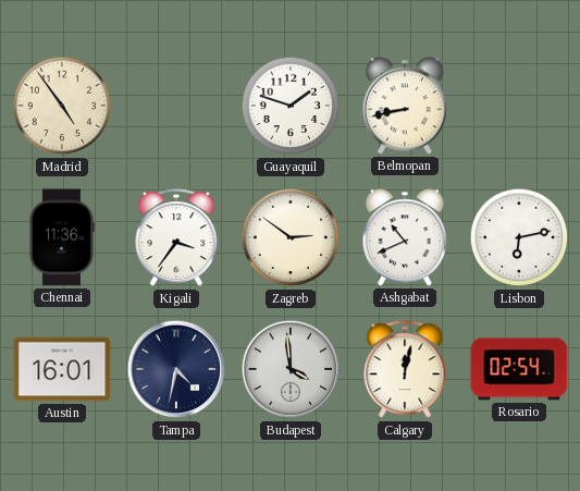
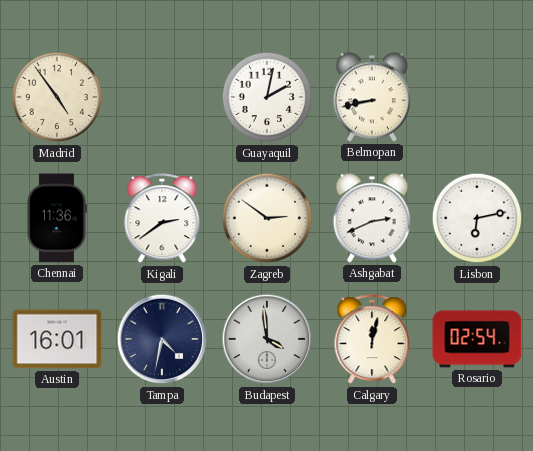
Guayaquil: 1:48 -> 2:02 (267, 97)
Kigali: 3:36 -> 2:39 (162, 219)
Ashgabat: 10:41 -> 2:41 (372, 218)
